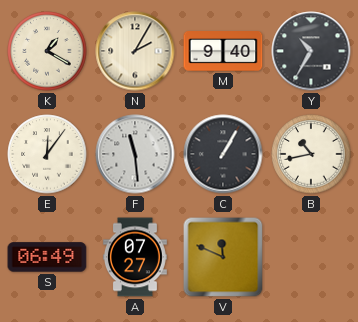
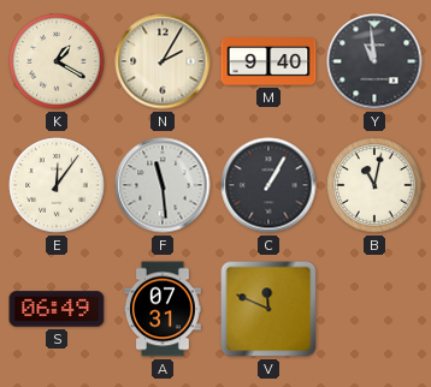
Y: 10:35 -> 10:59 (374, 61)
B: 10:43 -> 11:02 (374, 185)
A: 07:27 -> 07:31 (163, 309)
